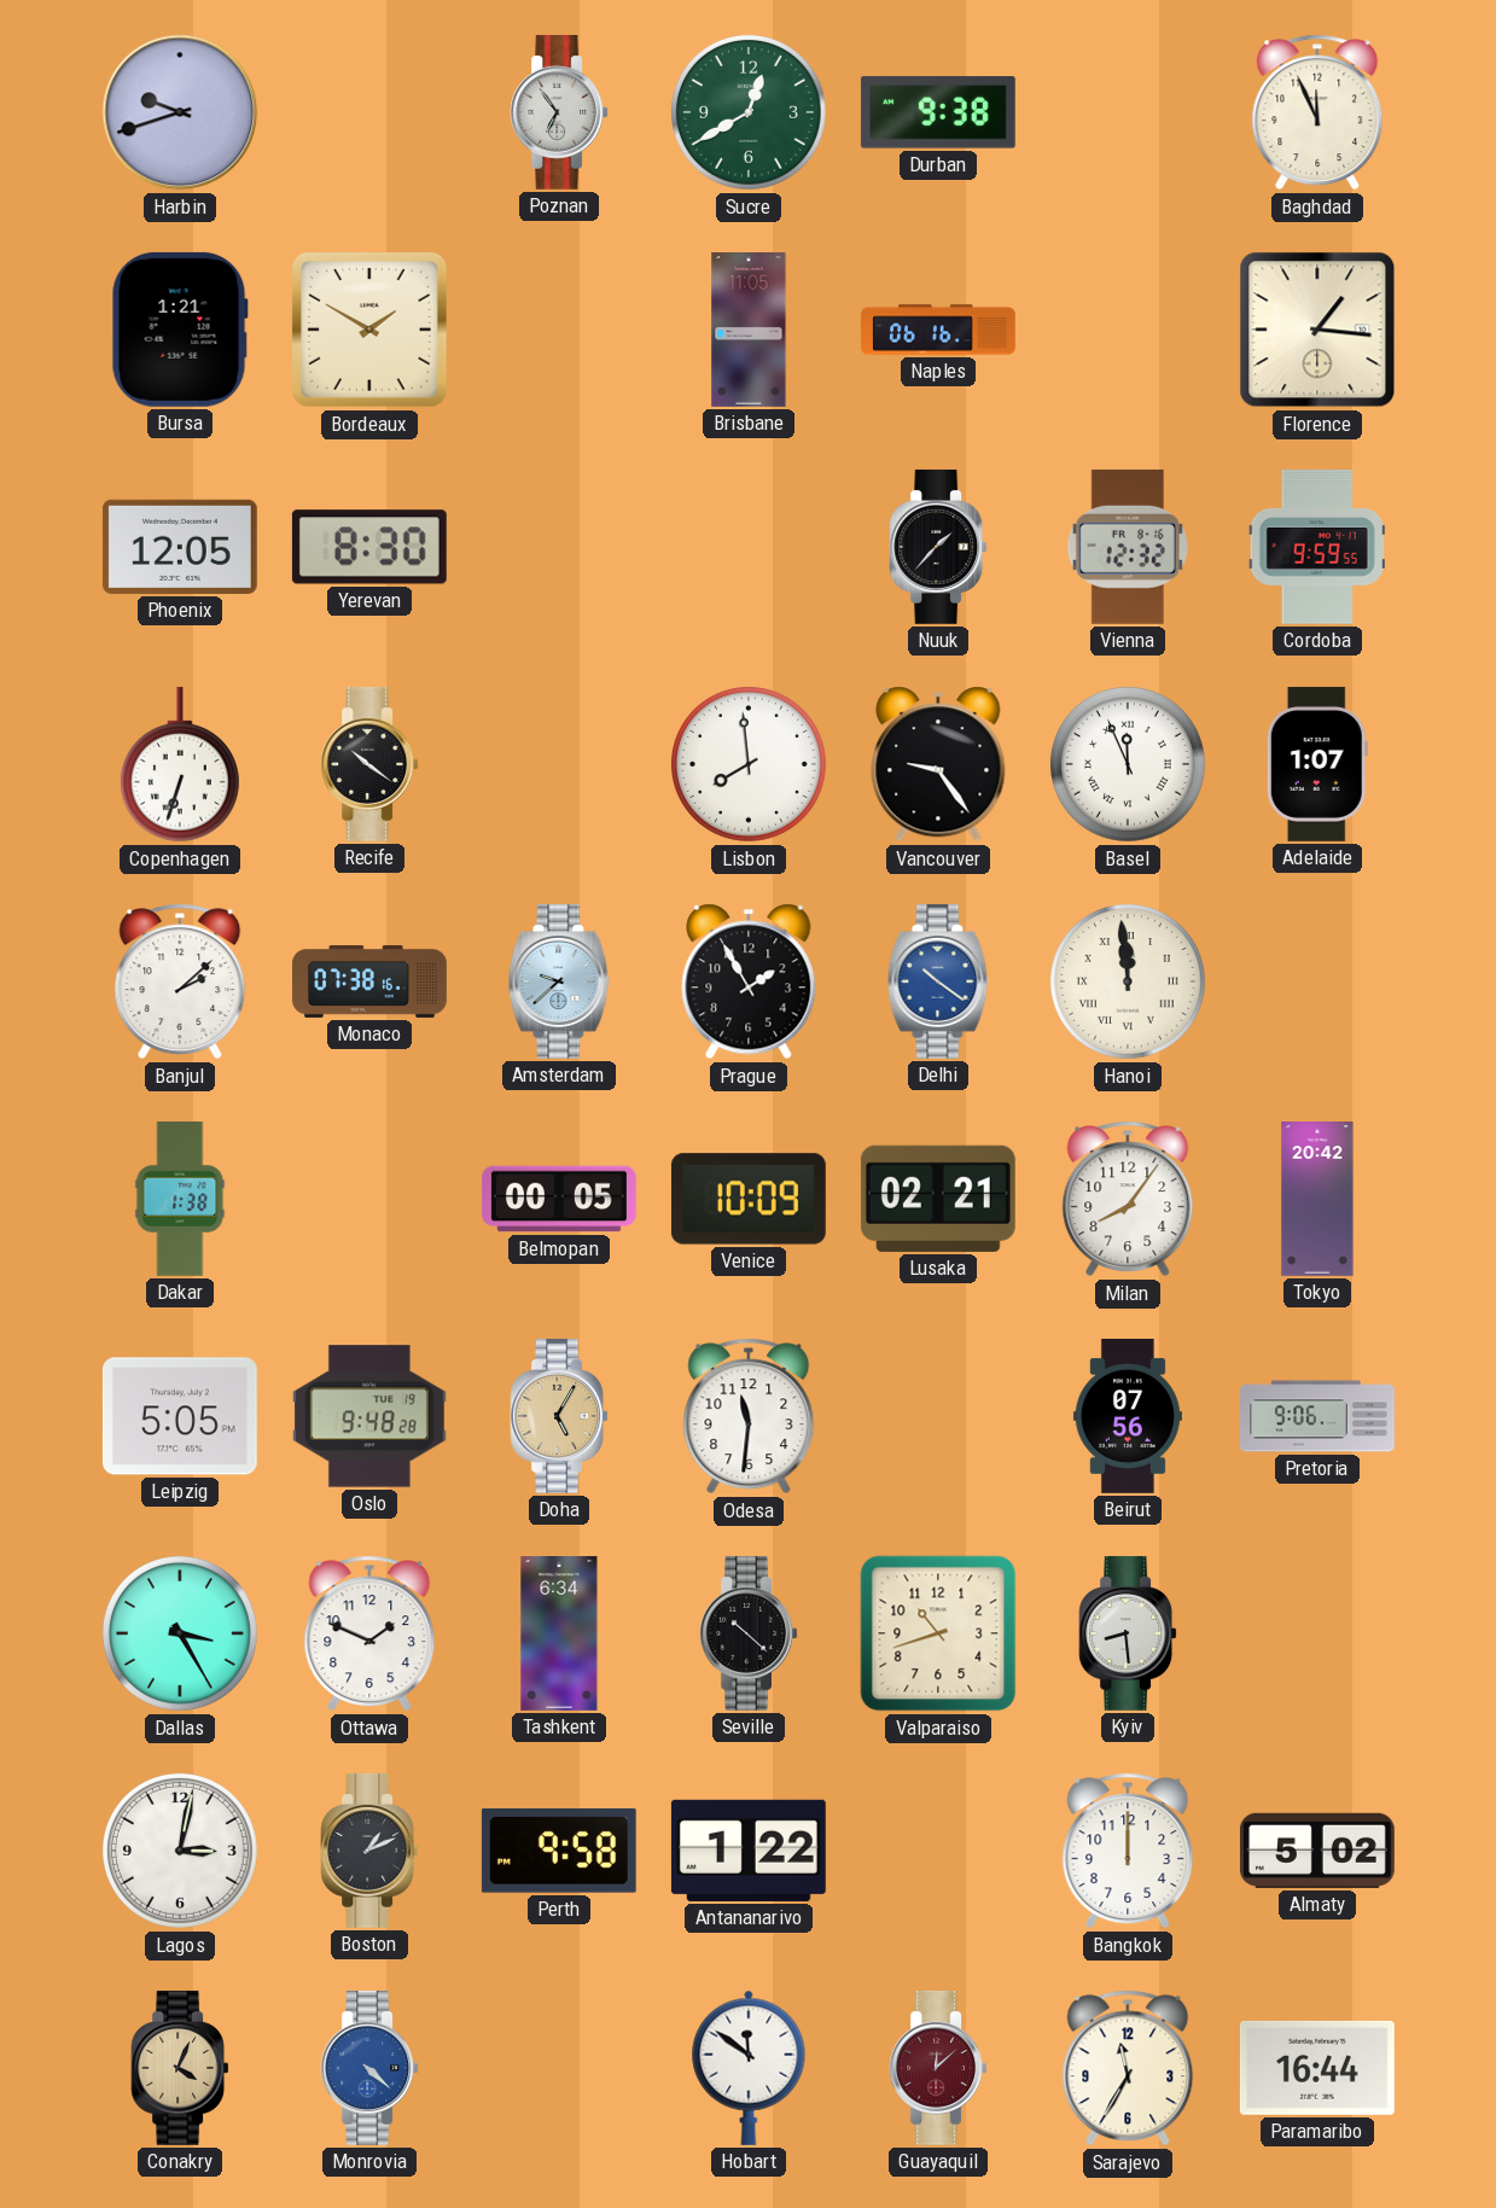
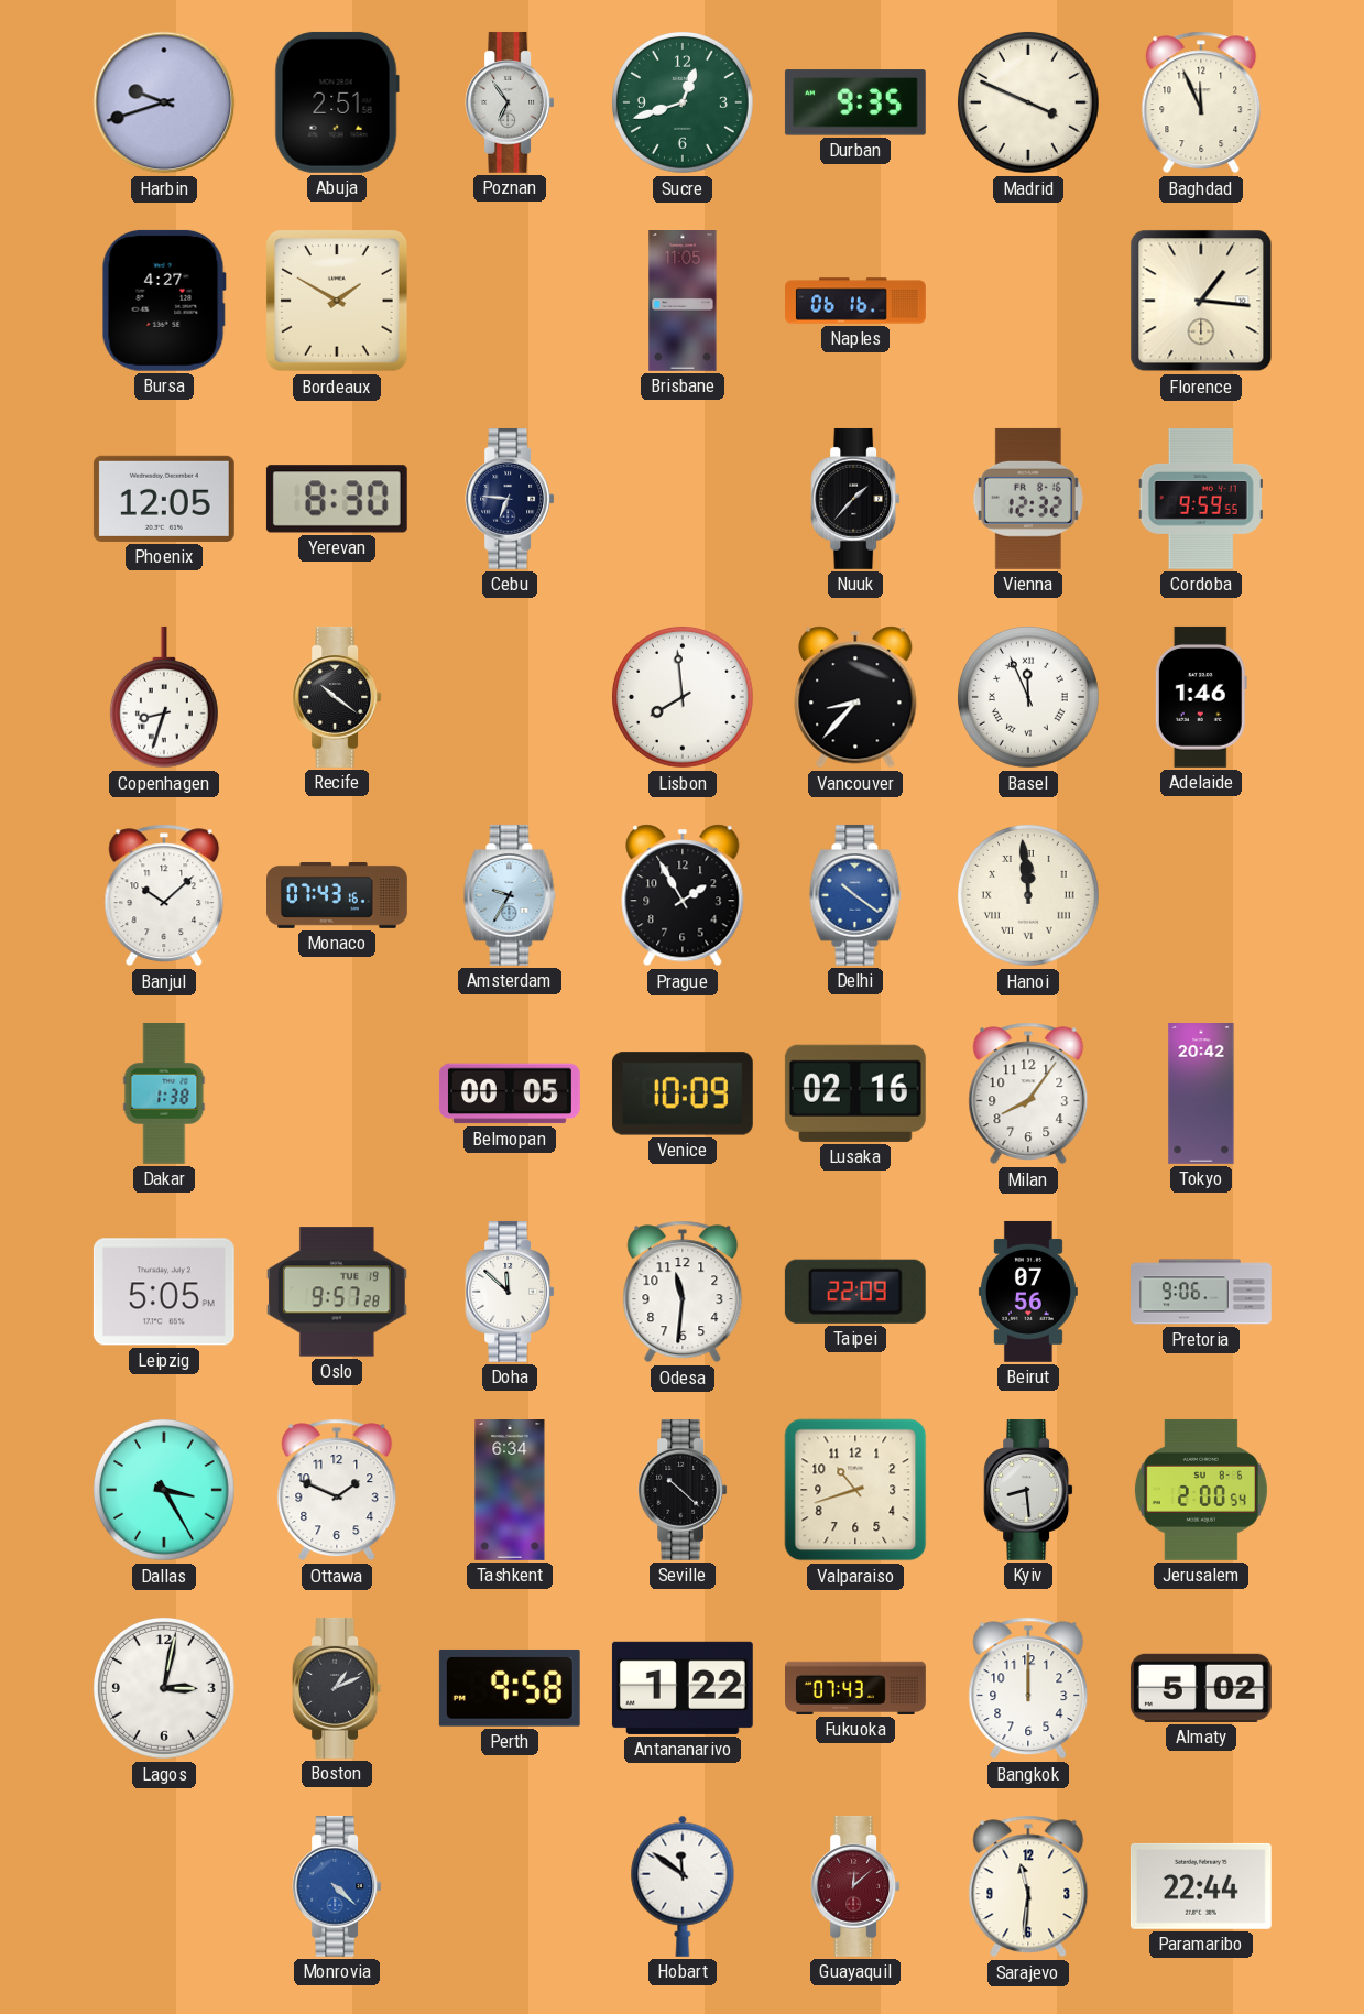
Abuja: none -> 2:51 (337, 102)
Sucre: 12:40 -> 12:42 (683, 102)
Durban: 9:38 -> 9:35 (855, 102)
Madrid: none -> 3:49 (1028, 102)
Bursa: 1:21 -> 4:27 (164, 301)
Cebu: none -> 6:46 (510, 499)
Copenhagen: 6:33 -> 8:33 (164, 697)
Vancouver: 9:24 -> 8:37 (855, 697)
Adelaide: 1:07 -> 1:46 (1201, 697)
Banjul: 2:08 -> 10:08 (164, 895)
Monaco: 07:38 -> 07:43 (338, 895)
Amsterdam: 9:38 -> 9:35 (510, 895)
Lusaka: 02:21 -> 02:16 (855, 1093)
Oslo: 9:48 -> 9:57 (337, 1292)
Doha: 5:05 -> 11:52 (510, 1292)
Doha dial: champagne -> white (510, 1292)
Taipei: none -> 22:09 (855, 1292)
Jerusalem: none -> 2:00 (1201, 1490)
Fukuoka: none -> 07:43 (856, 1688)
Conakry: 4:04 -> none (180, 2068)
Sarajevo: 11:35 -> 11:31 (1028, 1886)
Paramaribo: 16:44 -> 22:44 (1201, 1886)
